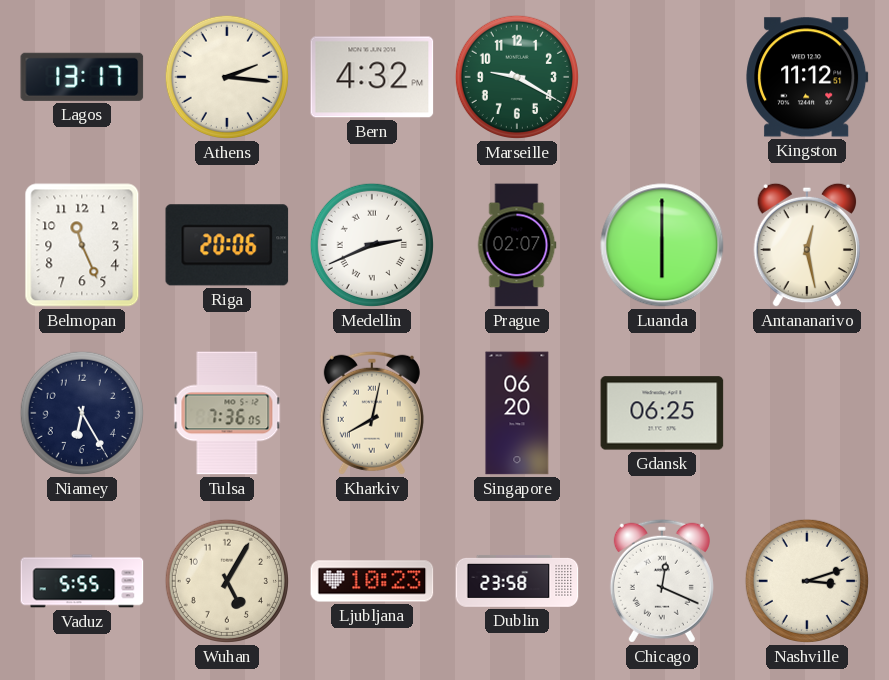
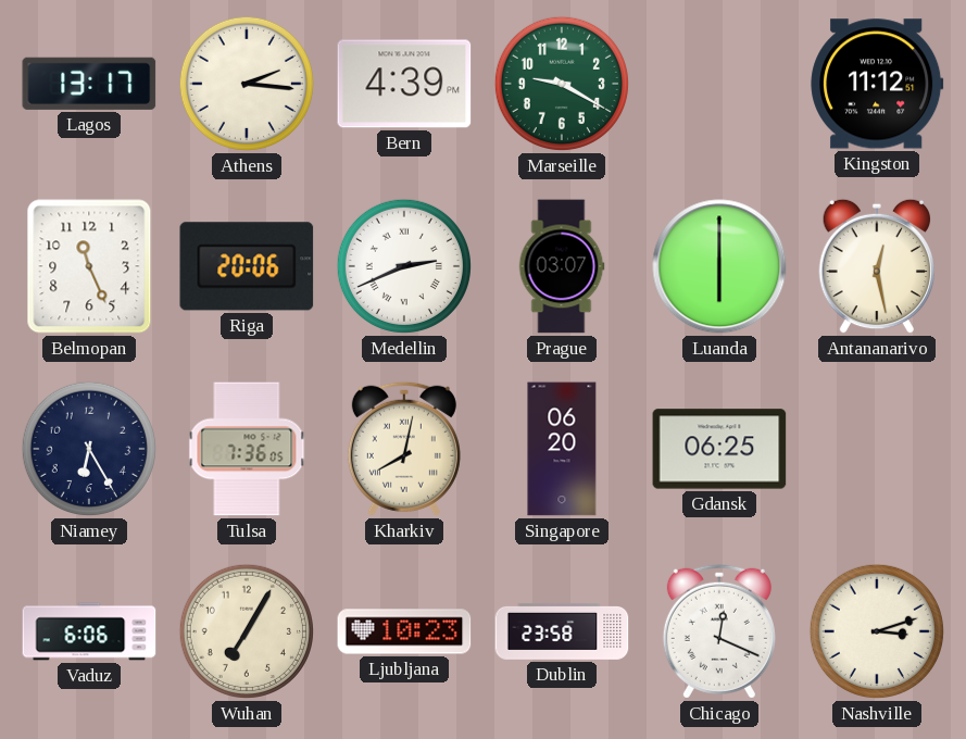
Bern: 4:32 -> 4:39 (404, 84)
Prague: 02:07 -> 03:07 (562, 266)
Vaduz: 5:55 -> 6:06 (89, 631)
Wuhan: 5:05 -> 7:05 (247, 631)
